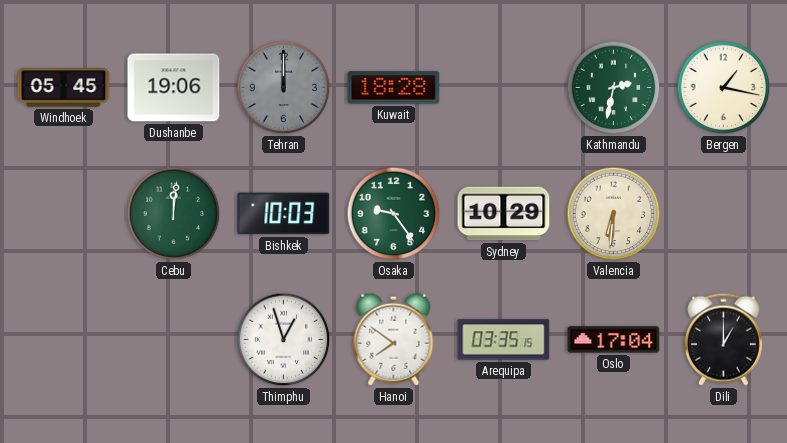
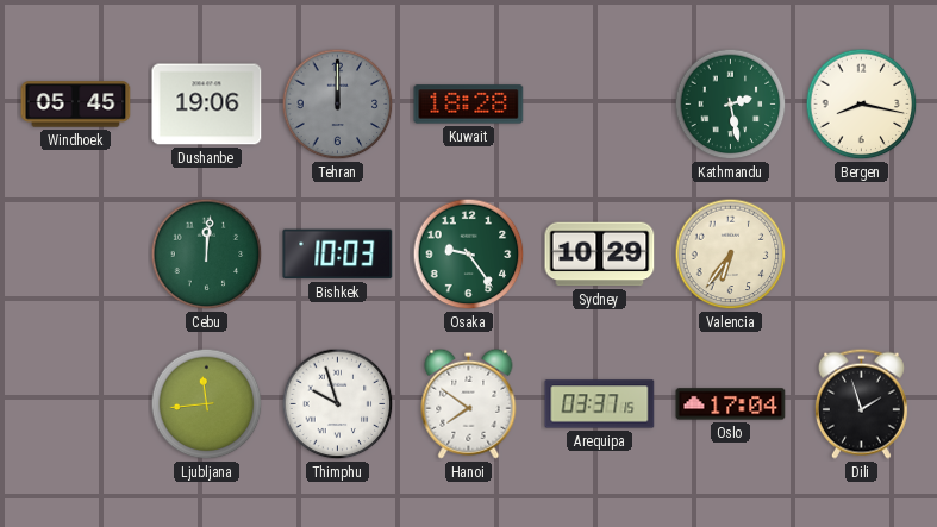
Kathmandu: 2:32 -> 2:28 (731, 105)
Bergen: 1:17 -> 8:17 (862, 105)
Valencia: 6:31 -> 6:36 (731, 255)
Ljubljana: none -> 11:44 (207, 404)
Thimphu: 12:57 -> 9:57 (338, 404)
Arequipa: 03:35 -> 03:37 (600, 404)
Dili: 1:00 -> 1:57 (861, 403)
